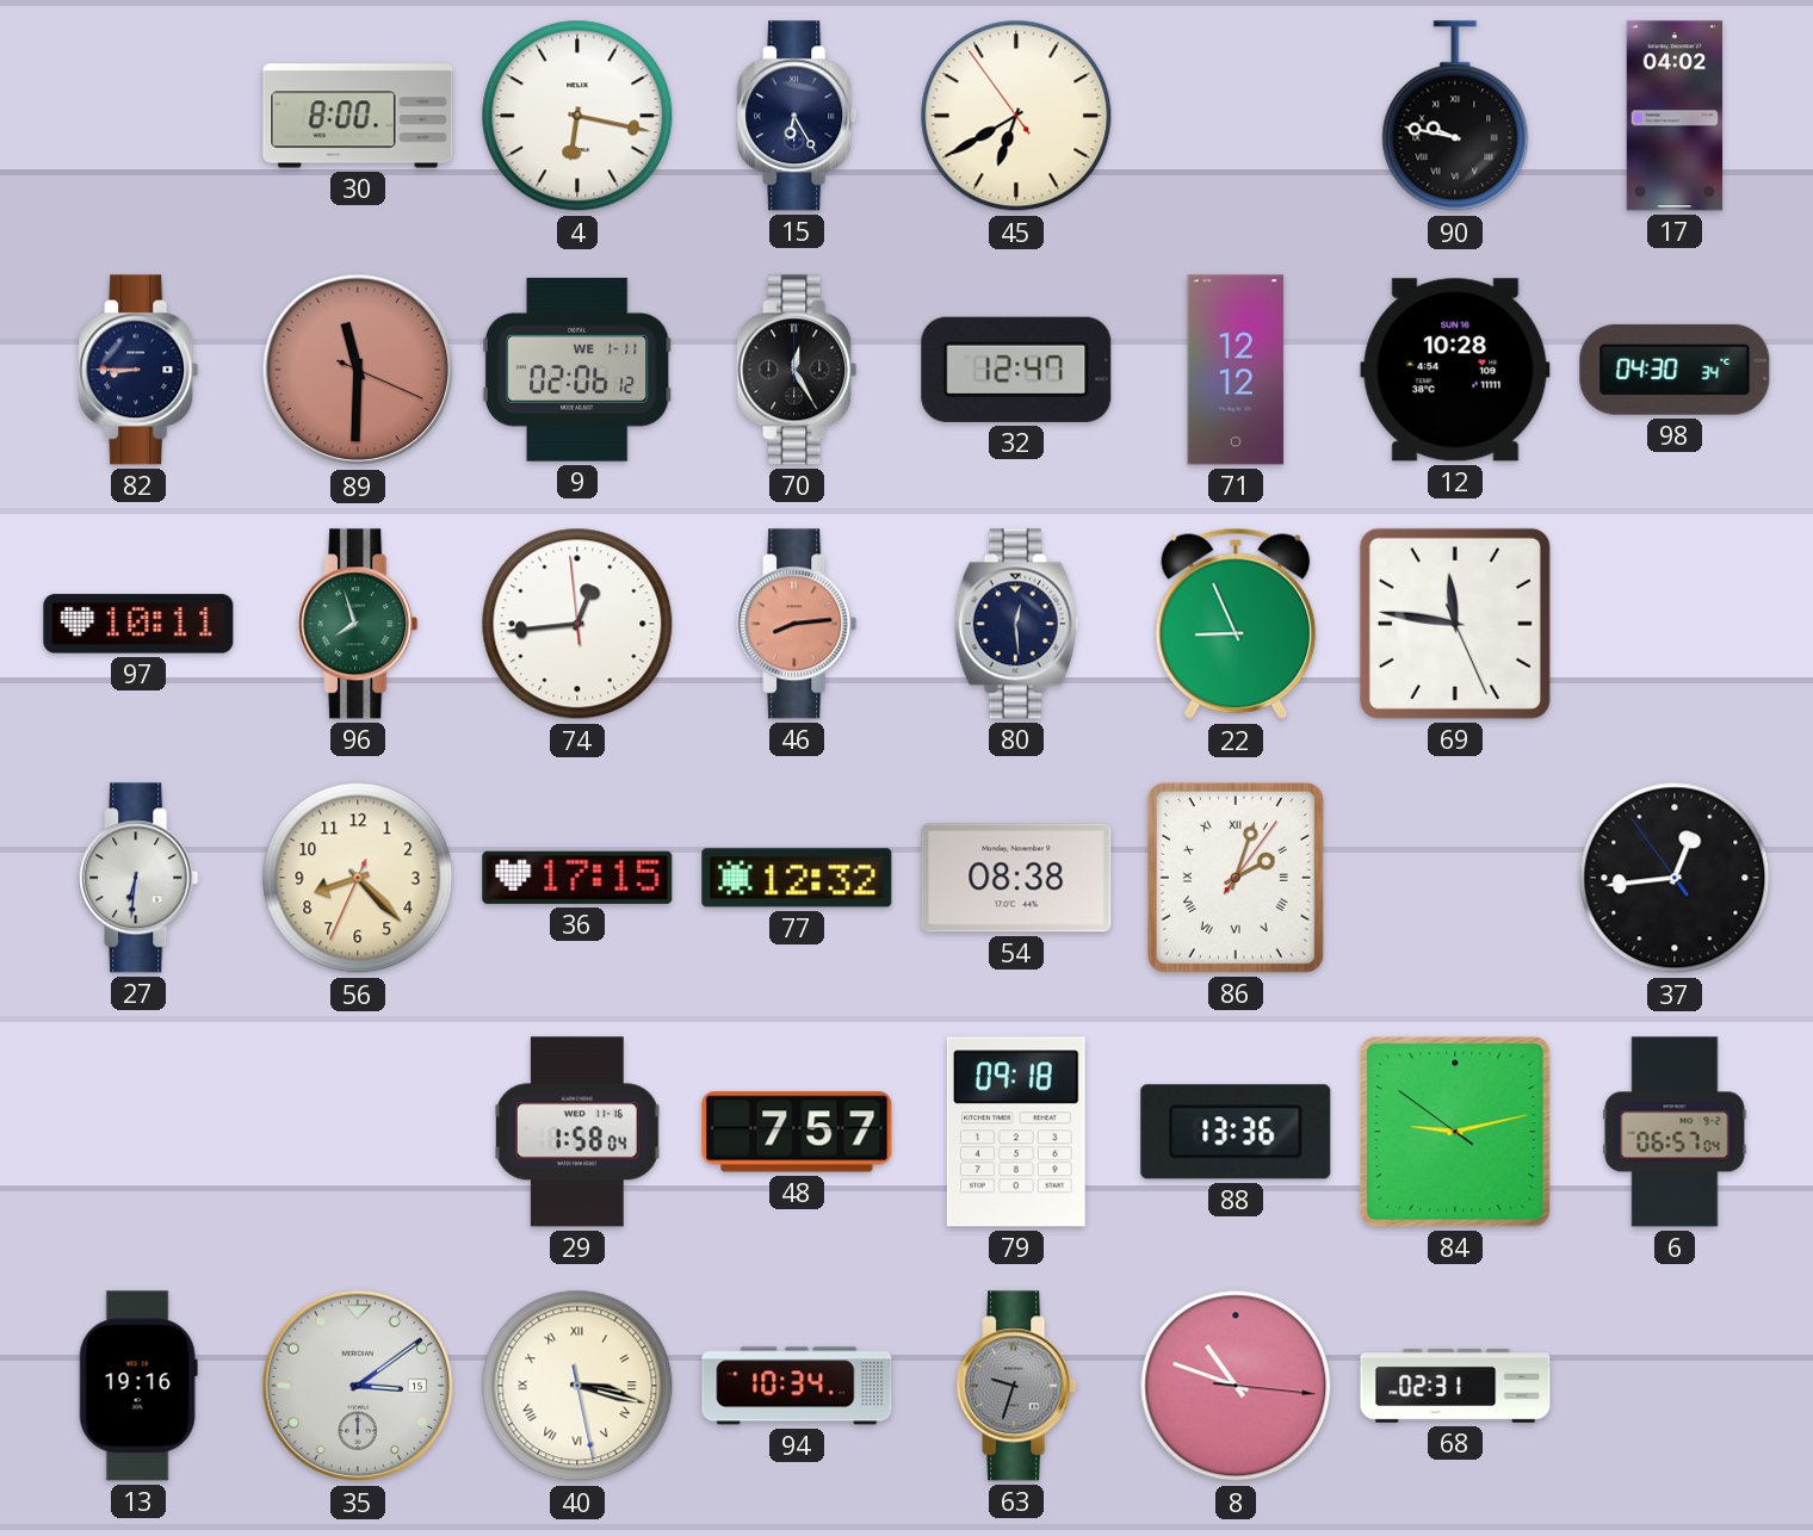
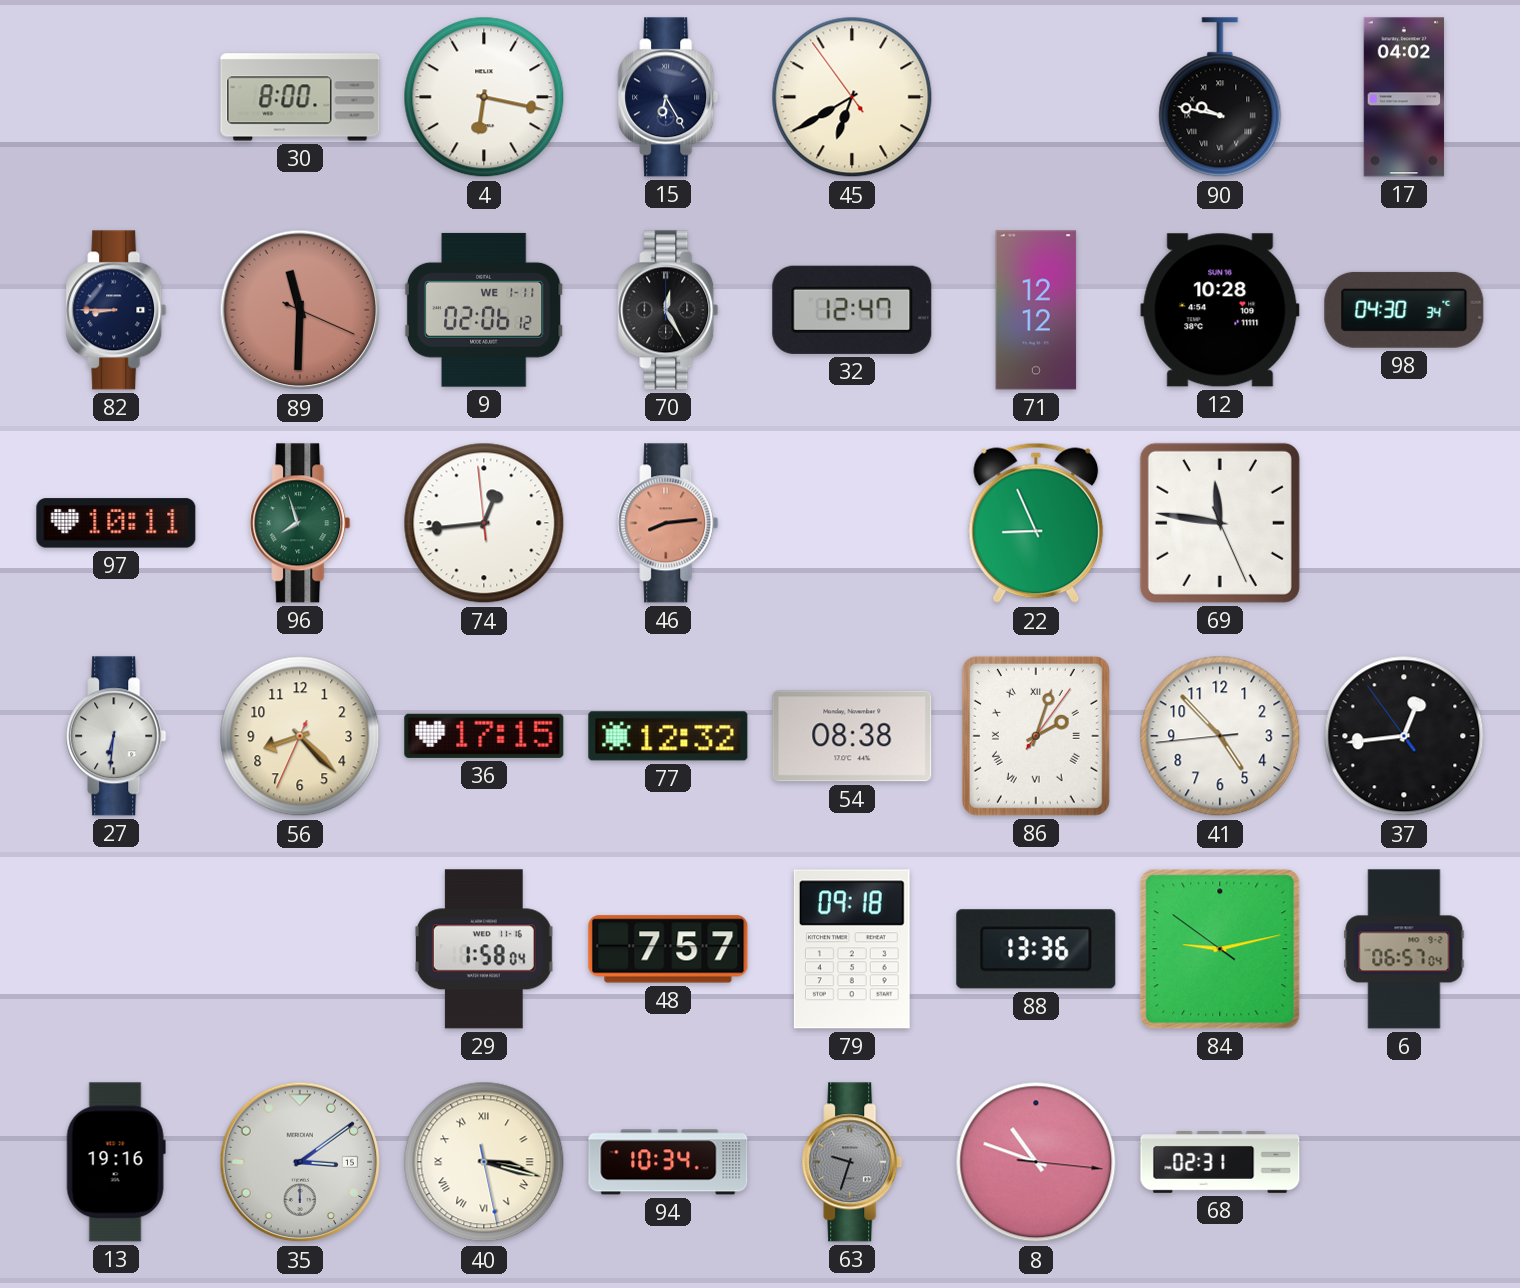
80: 12:29 -> none (1016, 624)
41: none -> 4:52 (1220, 736)
